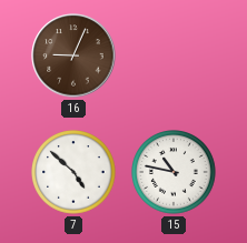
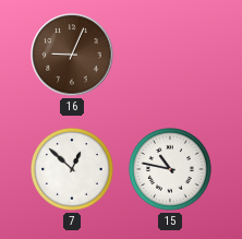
7: 4:52 -> 12:52 (73, 170)
